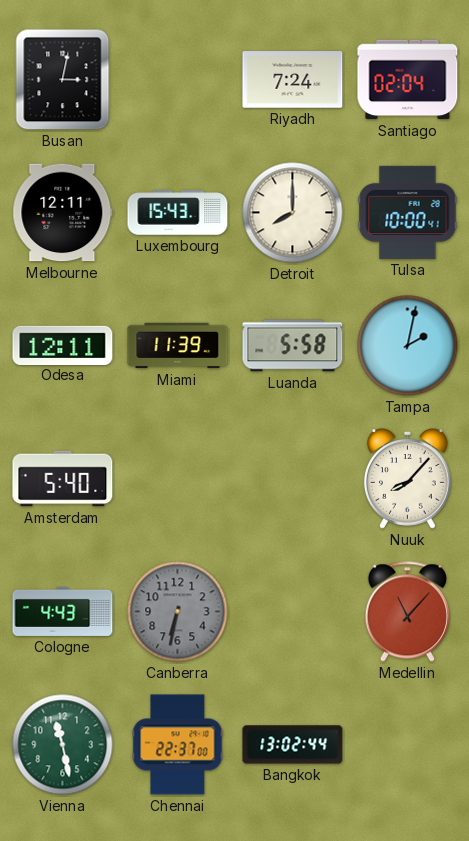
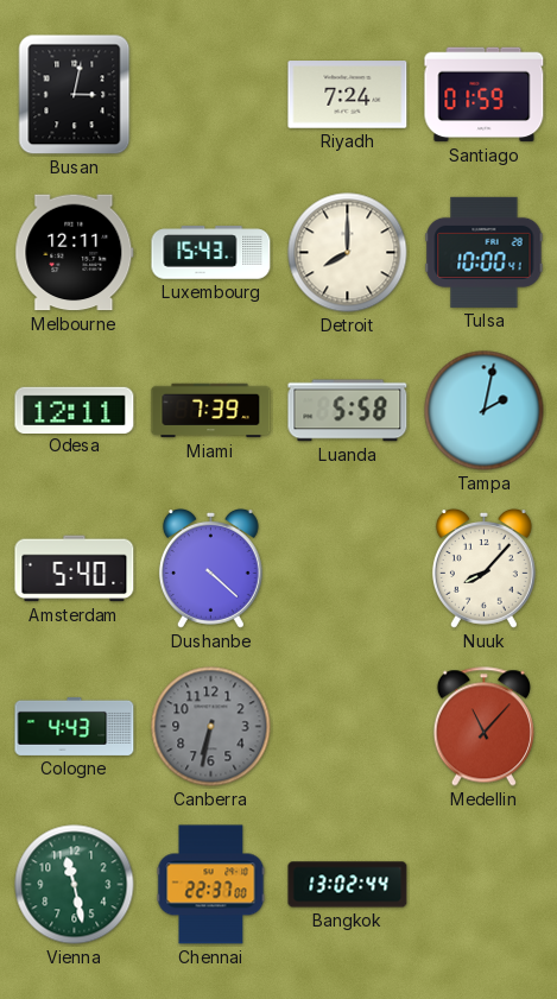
Santiago: 02:04 -> 01:59 (485, 95)
Miami: 11:39 -> 7:39 (211, 411)
Dushanbe: none -> 4:22 (210, 569)
